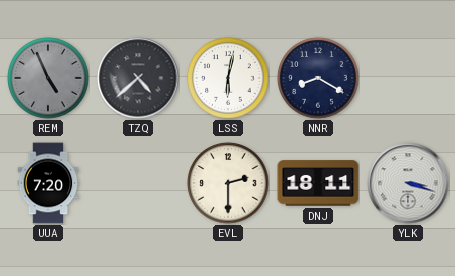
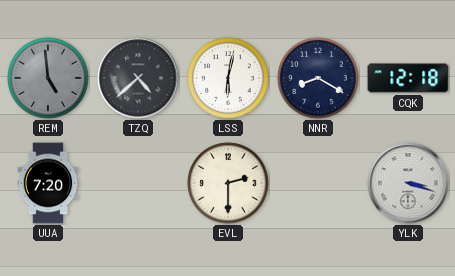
REM: 4:56 -> 4:59 (48, 78)
CQK: none -> 12:18 (408, 78)
DNJ: 18:11 -> none (318, 183)
